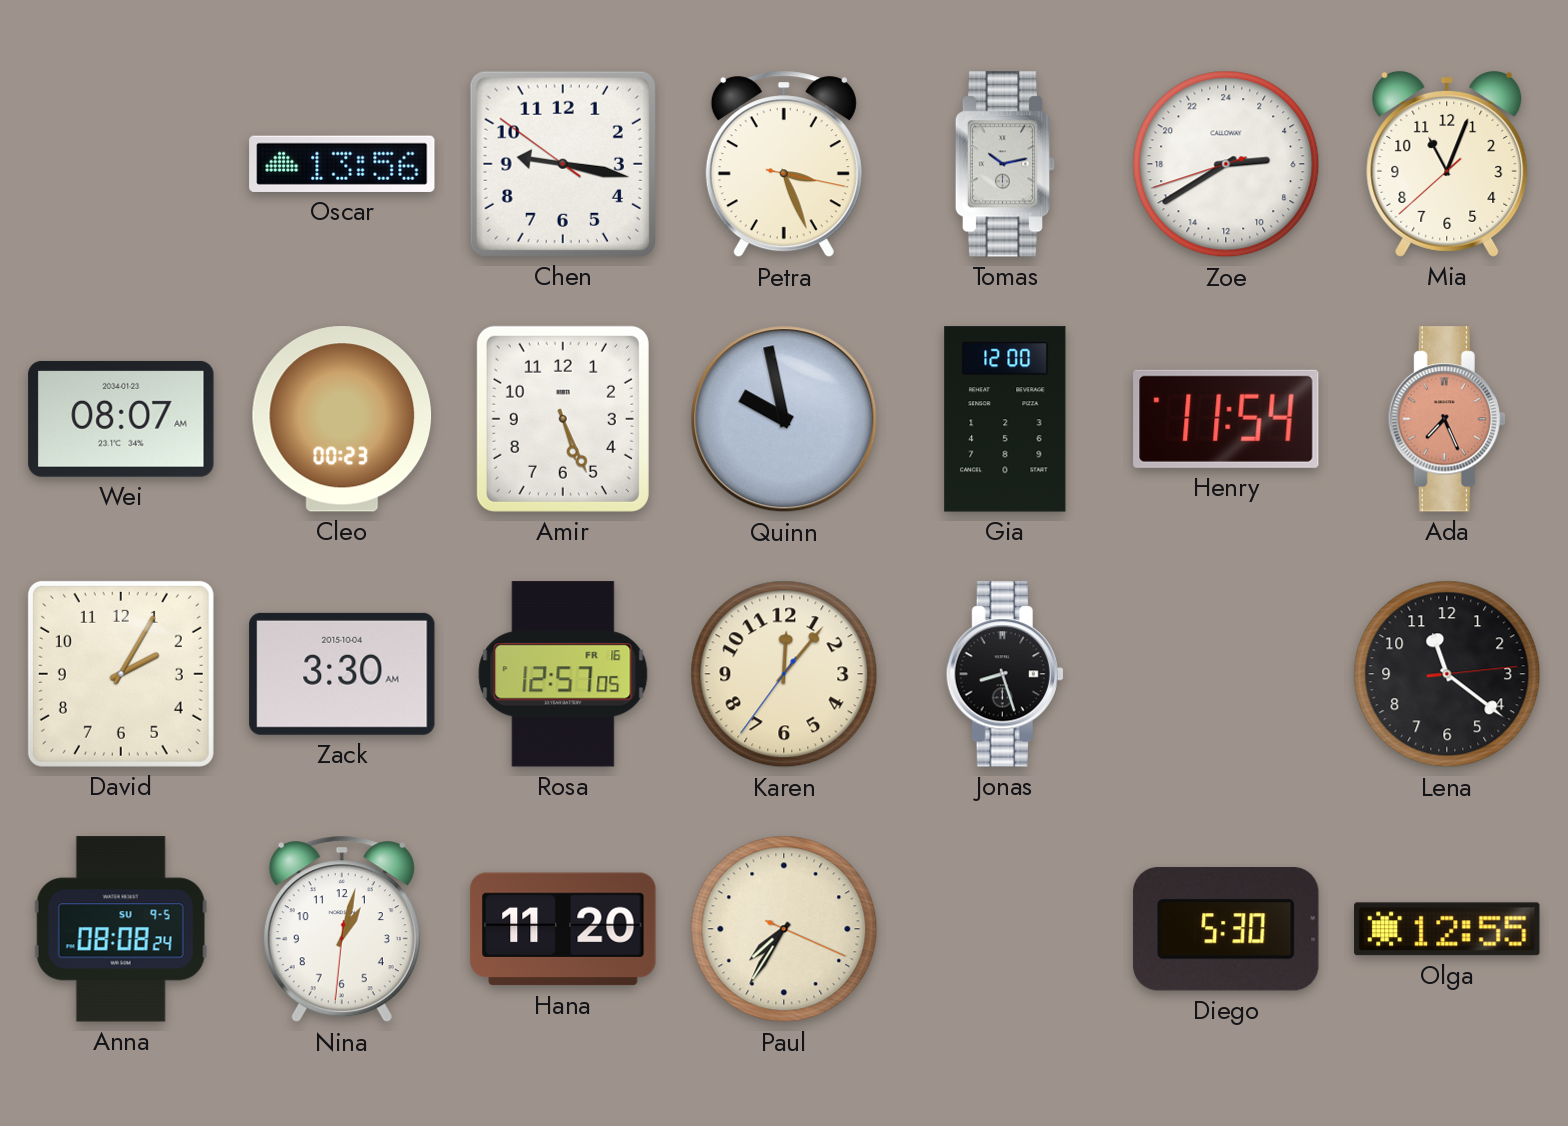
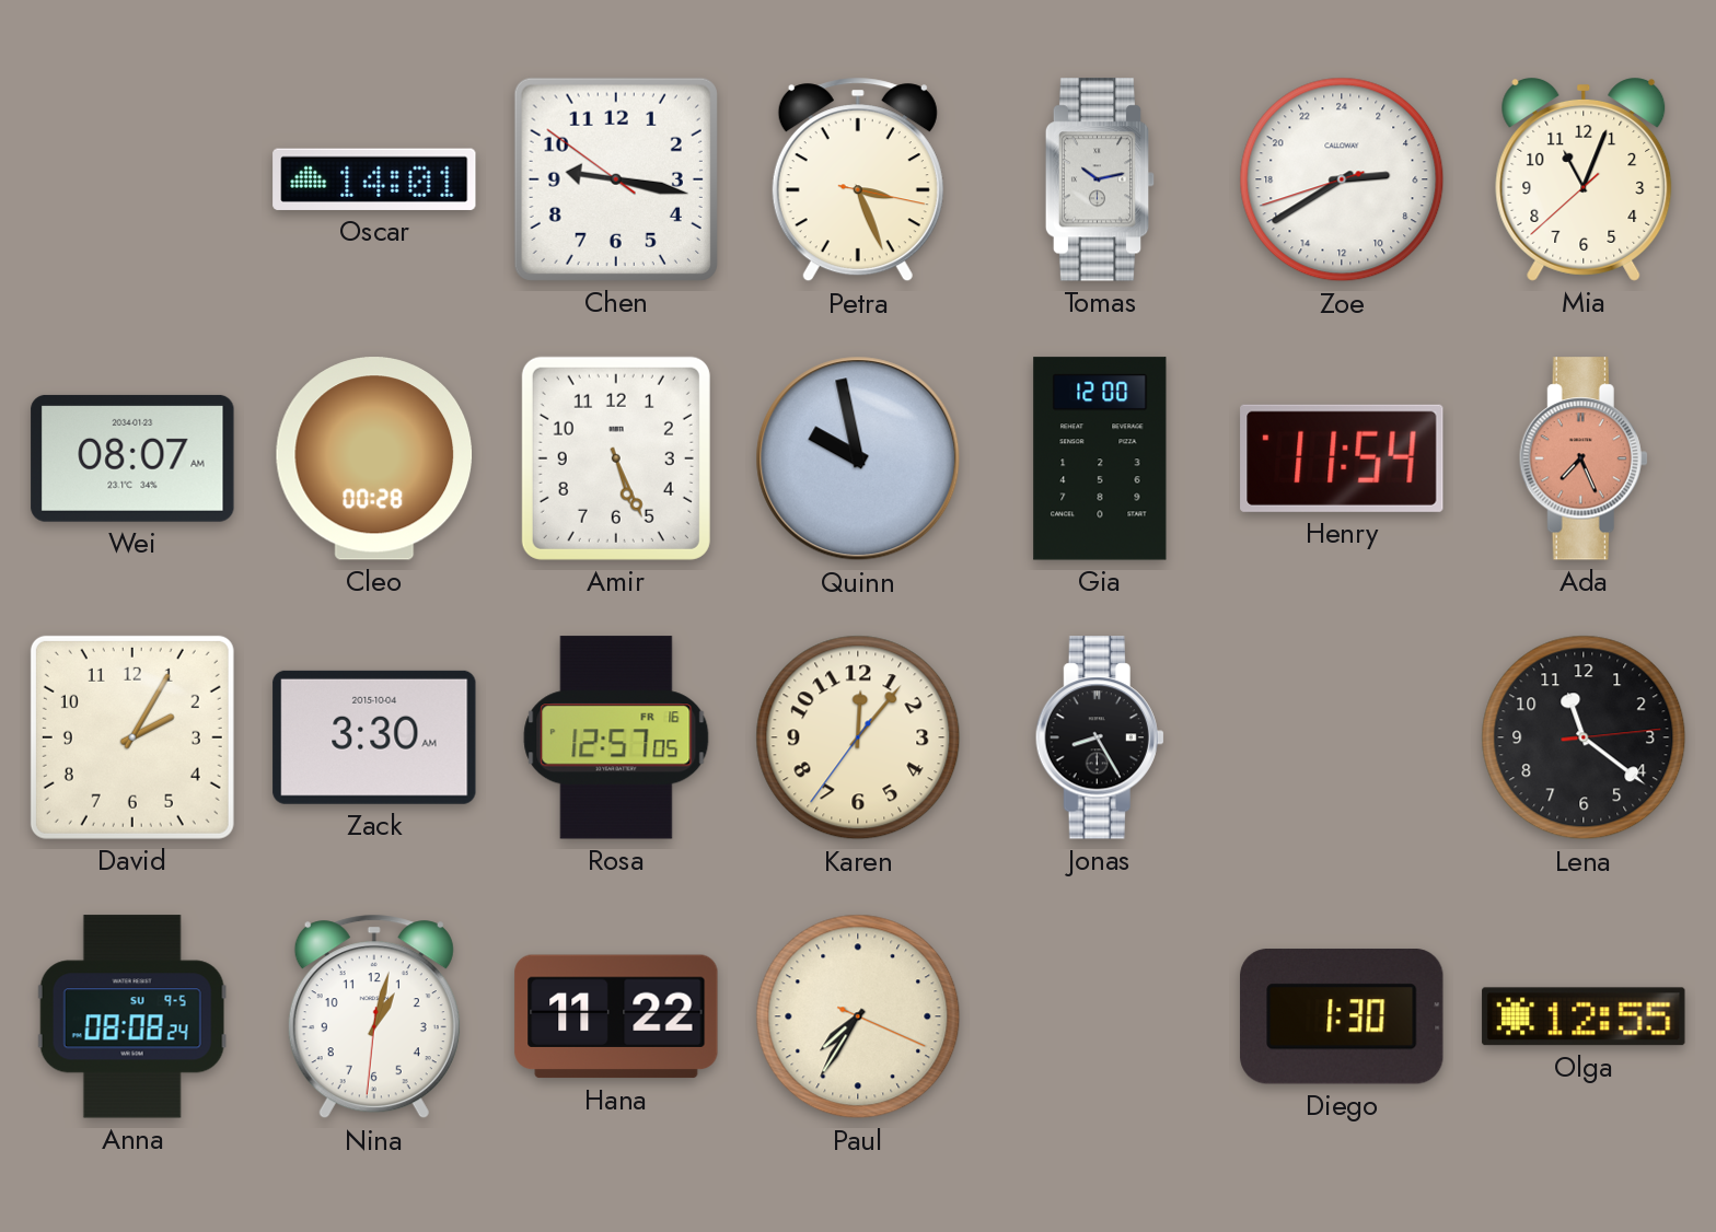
Oscar: 13:56 -> 14:01 (374, 179)
Cleo: 00:23 -> 00:28 (374, 458)
Jonas: 8:27 -> 8:25 (1100, 737)
Hana: 11:20 -> 11:22 (616, 1016)
Diego: 5:30 -> 1:30 (1342, 1016)
